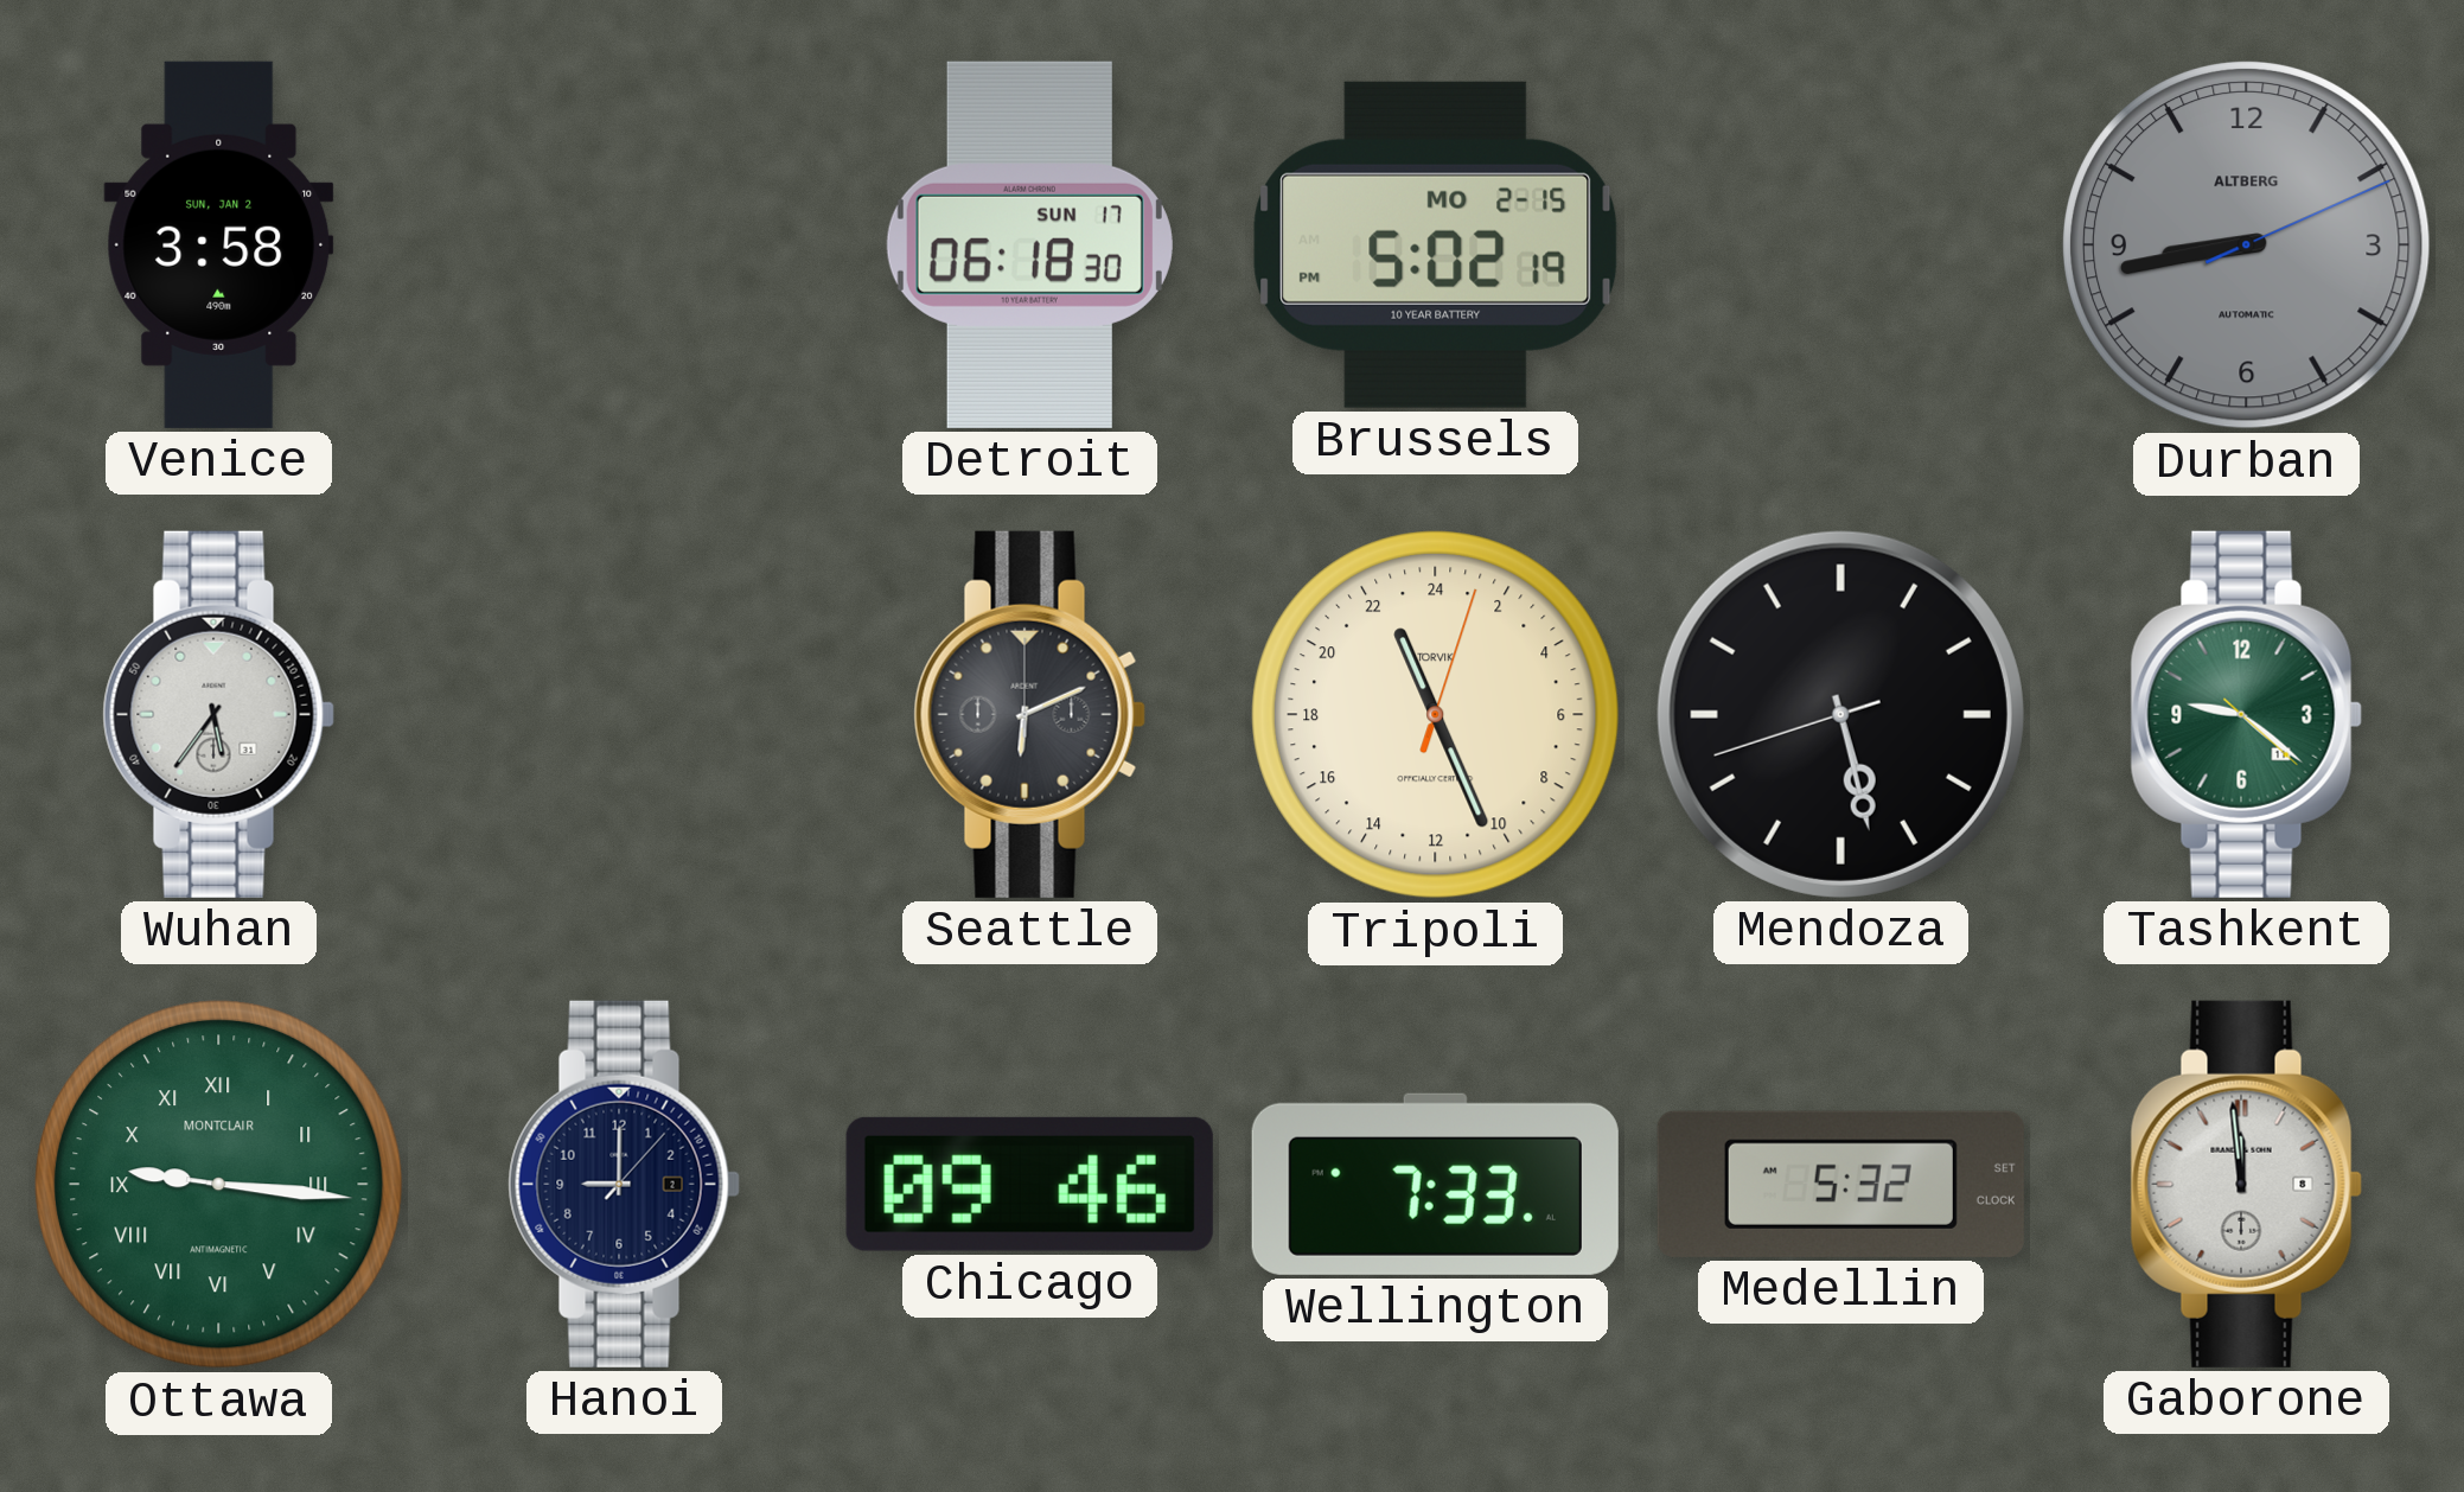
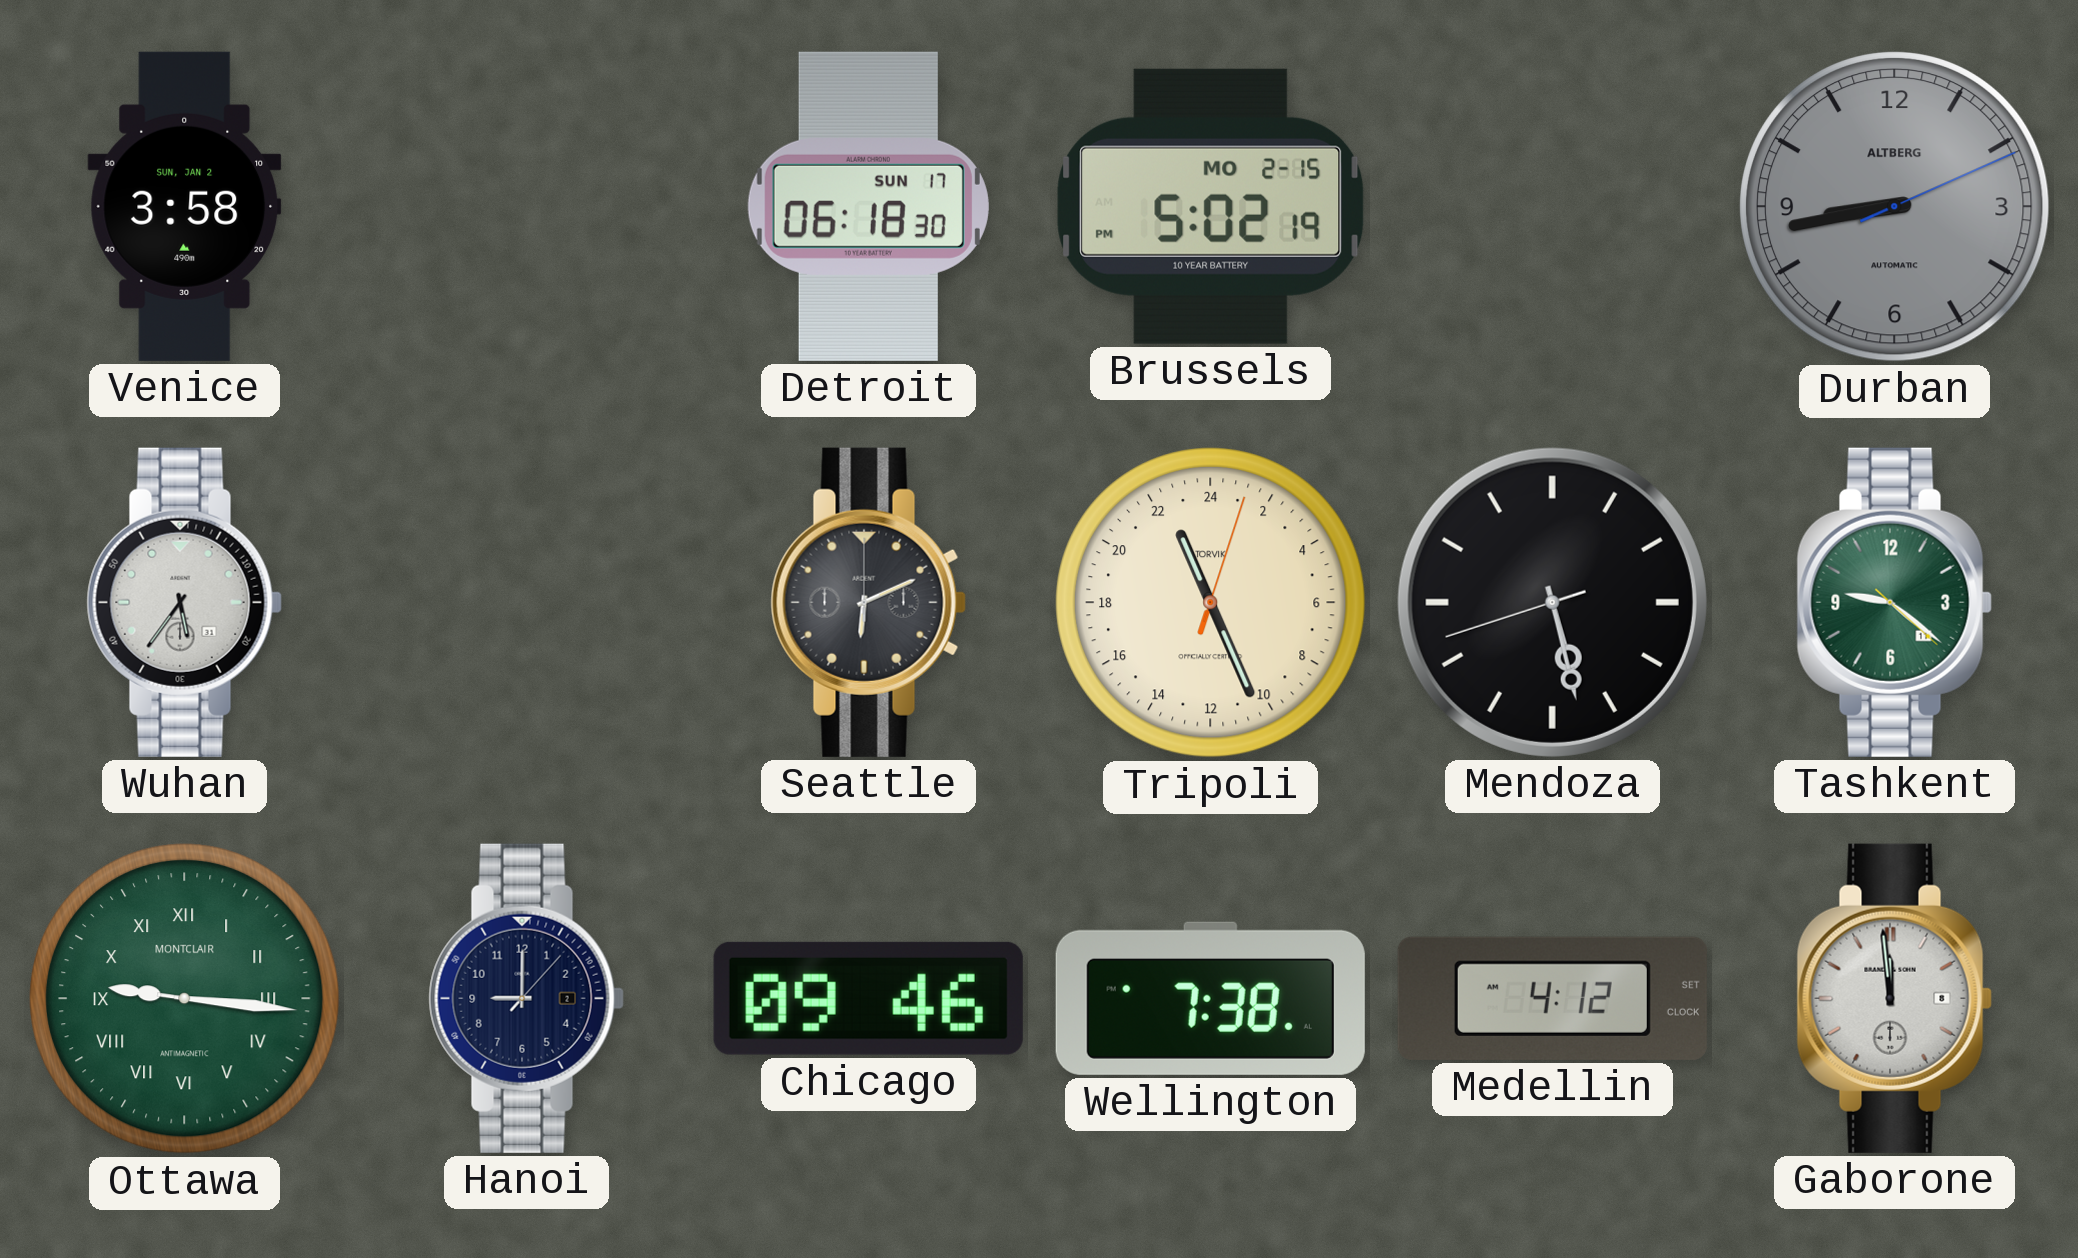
Wellington: 7:33 -> 7:38 (1210, 998)
Medellin: 5:32 -> 4:12 (1552, 998)
